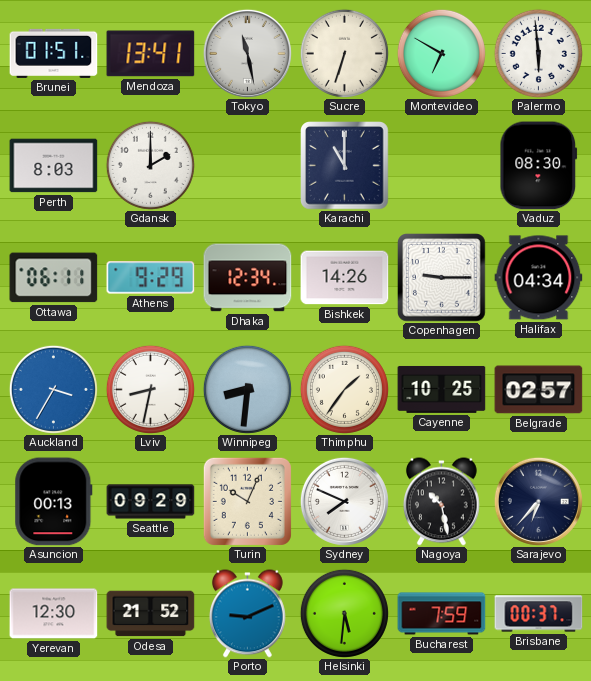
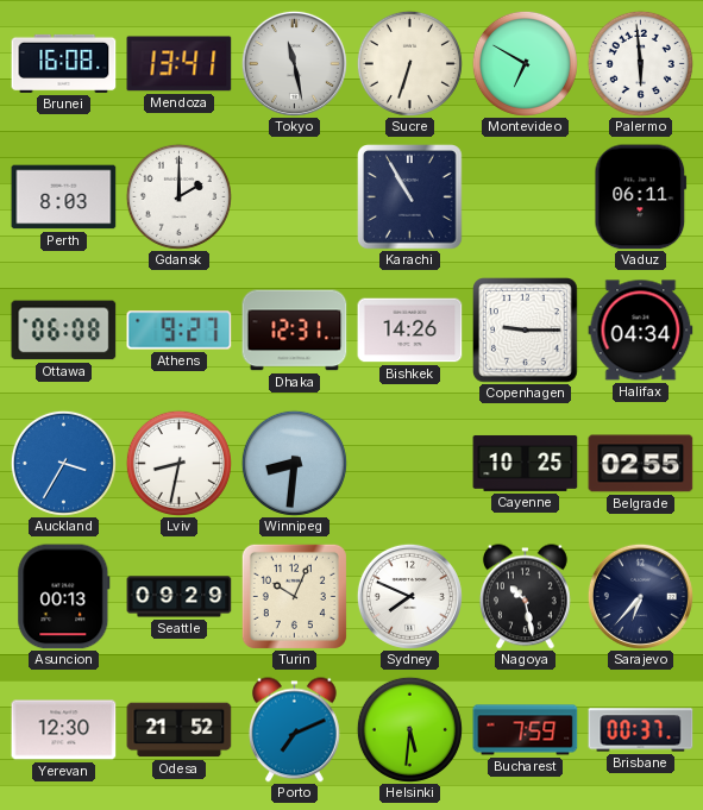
Brunei: 01:51 -> 16:08 (64, 63)
Karachi: 11:00 -> 10:55 (410, 197)
Vaduz: 08:30 -> 06:11 (641, 197)
Ottawa: 06:11 -> 06:08 (64, 331)
Athens: 9:29 -> 9:27 (180, 331)
Dhaka: 12:34 -> 12:31 (295, 331)
Thimphu: 1:36 -> none (344, 389)
Belgrade: 02:57 -> 02:55 (641, 464)
Porto: 9:11 -> 7:11 (294, 730)
